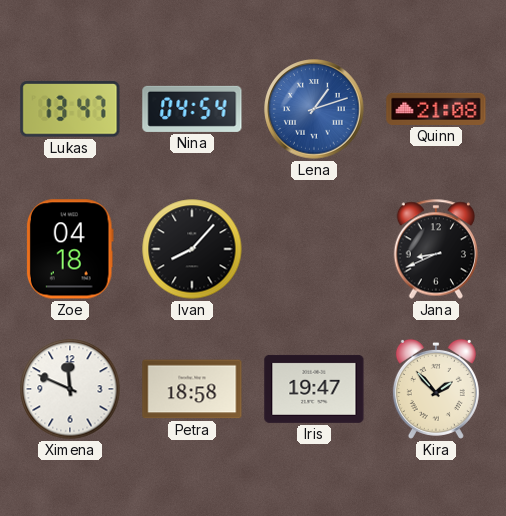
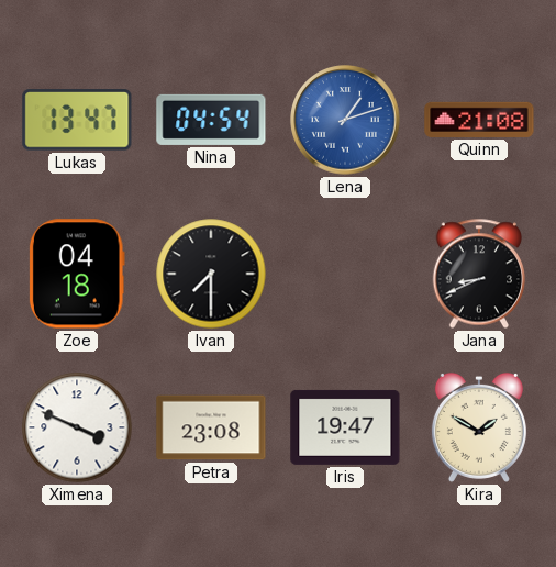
Ivan: 8:07 -> 7:30 (211, 274)
Ximena: 11:49 -> 3:49 (77, 427)
Petra: 18:58 -> 23:08 (211, 427)
Kira: 1:53 -> 1:50 (479, 427)
